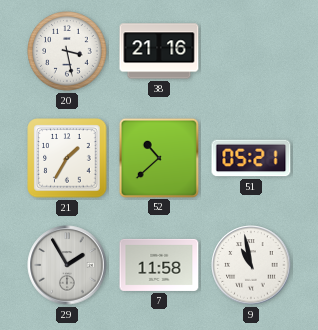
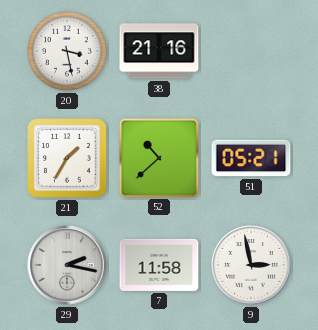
29: 1:55 -> 2:17 (67, 265)
9: 10:58 -> 2:58 (251, 265)
